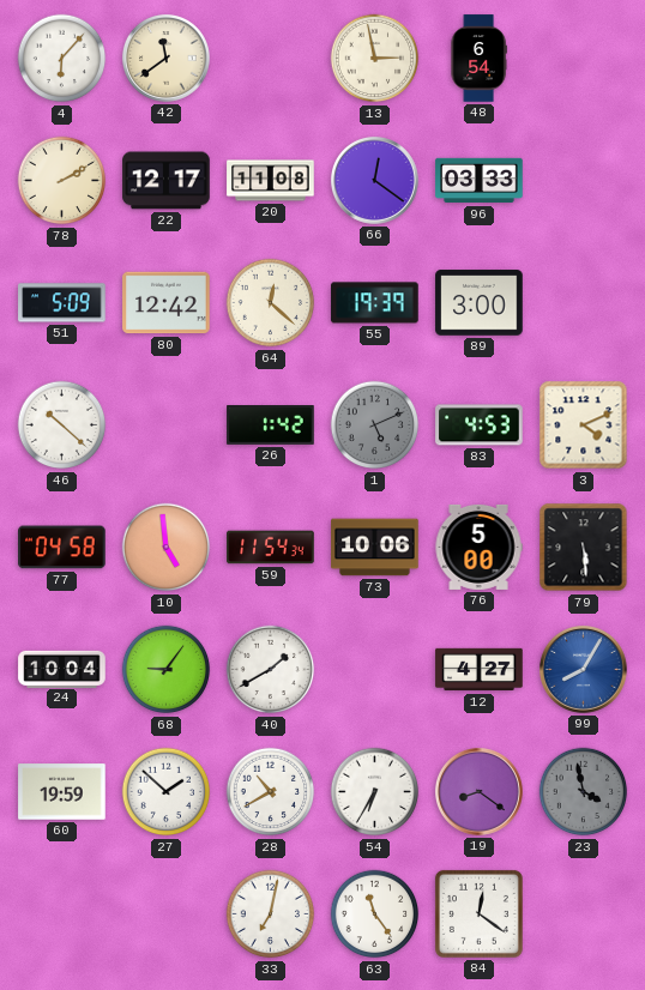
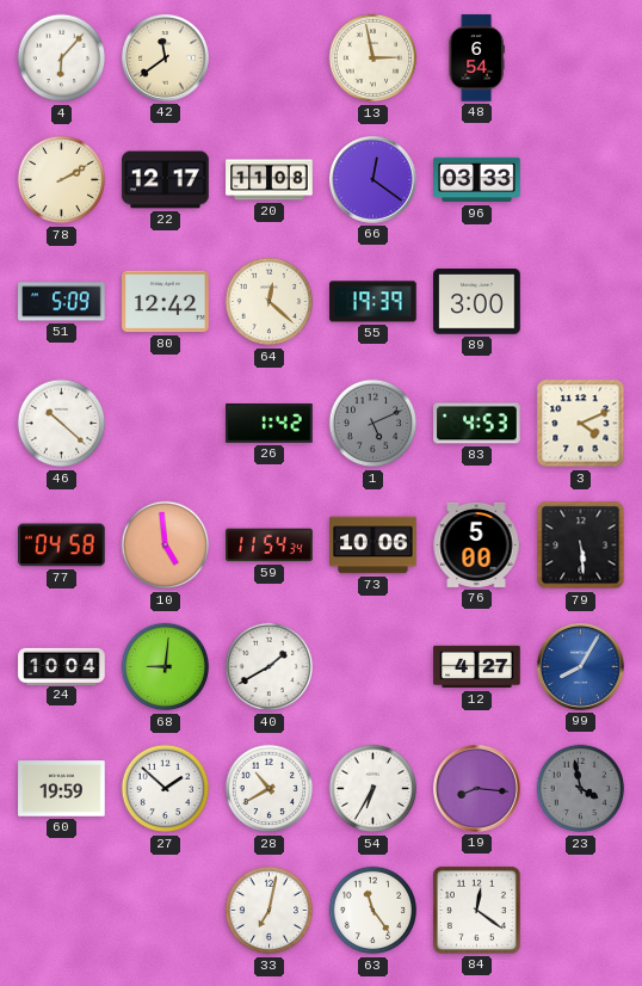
68: 9:06 -> 9:01 (166, 667)
19: 8:21 -> 8:16 (476, 788)
